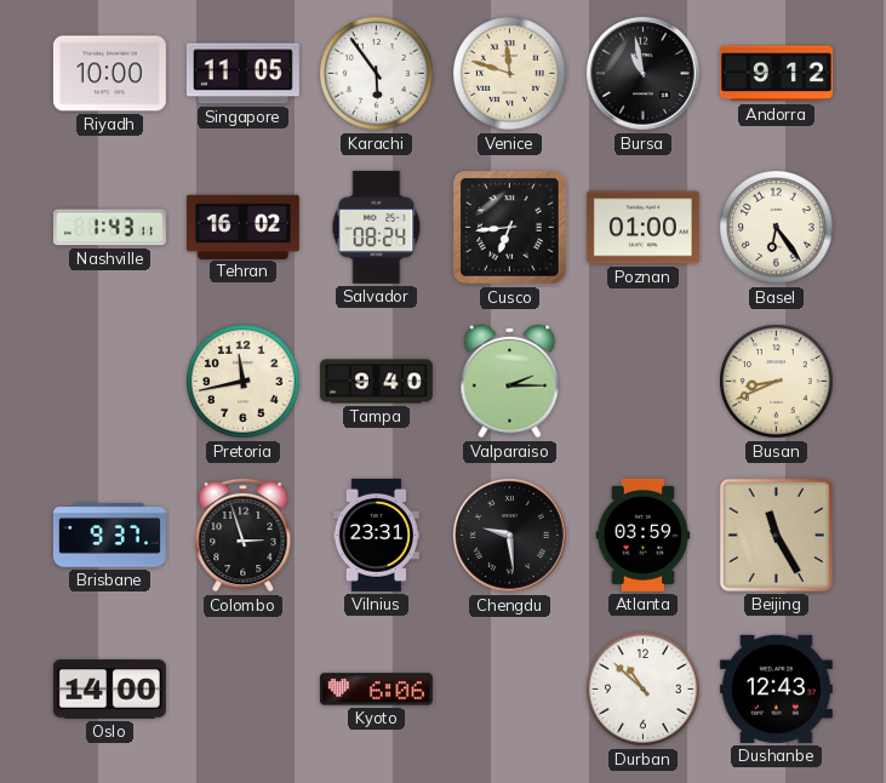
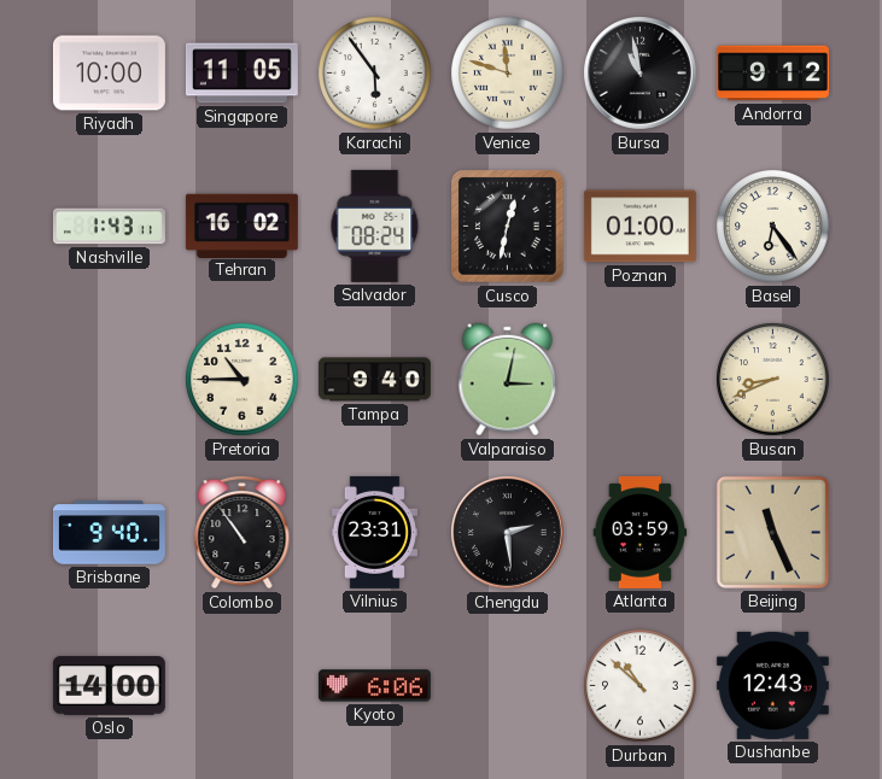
Cusco: 6:44 -> 12:32 (508, 227)
Pretoria: 11:43 -> 10:45 (243, 380)
Valparaiso: 2:15 -> 3:02 (508, 380)
Brisbane: 9:37 -> 9:40 (109, 533)
Colombo: 2:57 -> 10:54 (243, 532)
Chengdu: 9:29 -> 2:29 (508, 533)
Beijing: 11:25 -> 11:26 (772, 532)
